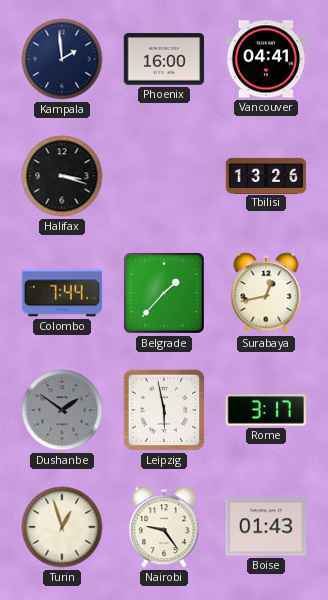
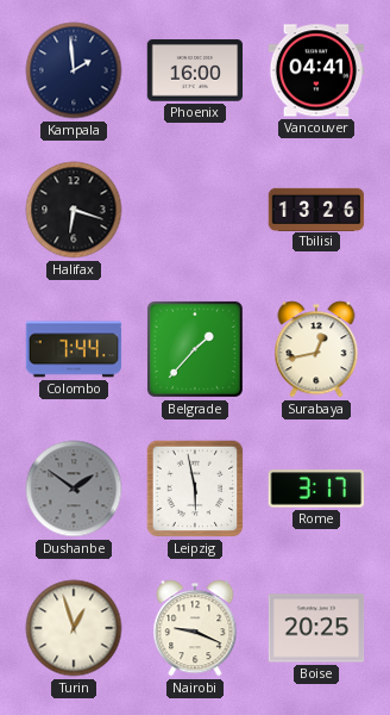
Halifax: 3:18 -> 6:18 (74, 210)
Nairobi: 9:24 -> 9:19 (195, 628)
Boise: 01:43 -> 20:25 (316, 628)
